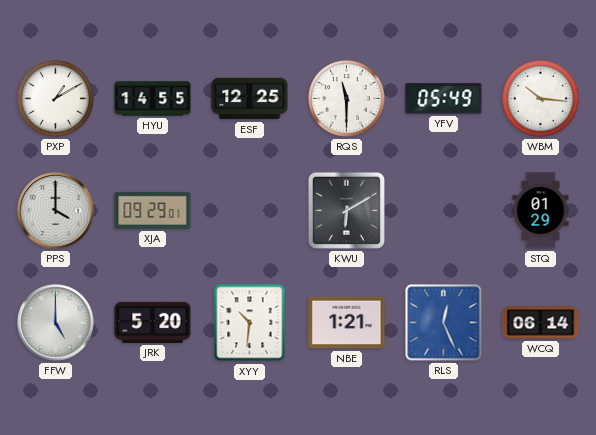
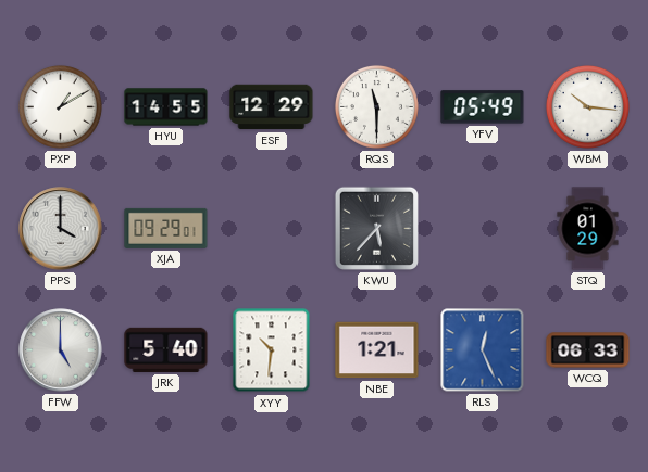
ESF: 12:25 -> 12:29 (272, 107)
KWU: 6:10 -> 5:37 (376, 228)
JRK: 5:20 -> 5:40 (166, 349)
WCQ: 06:14 -> 06:33 (588, 350)
